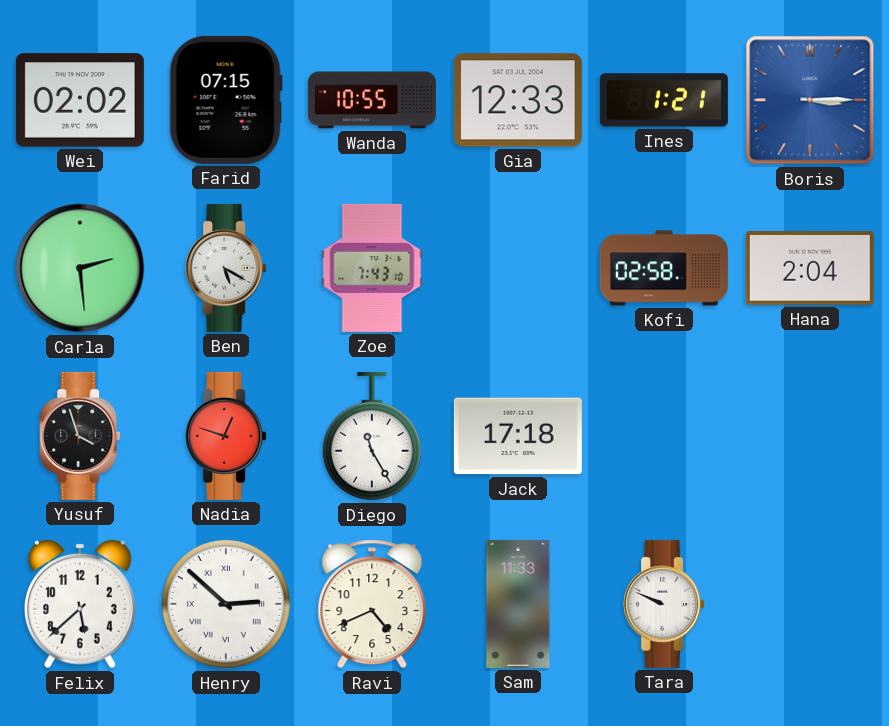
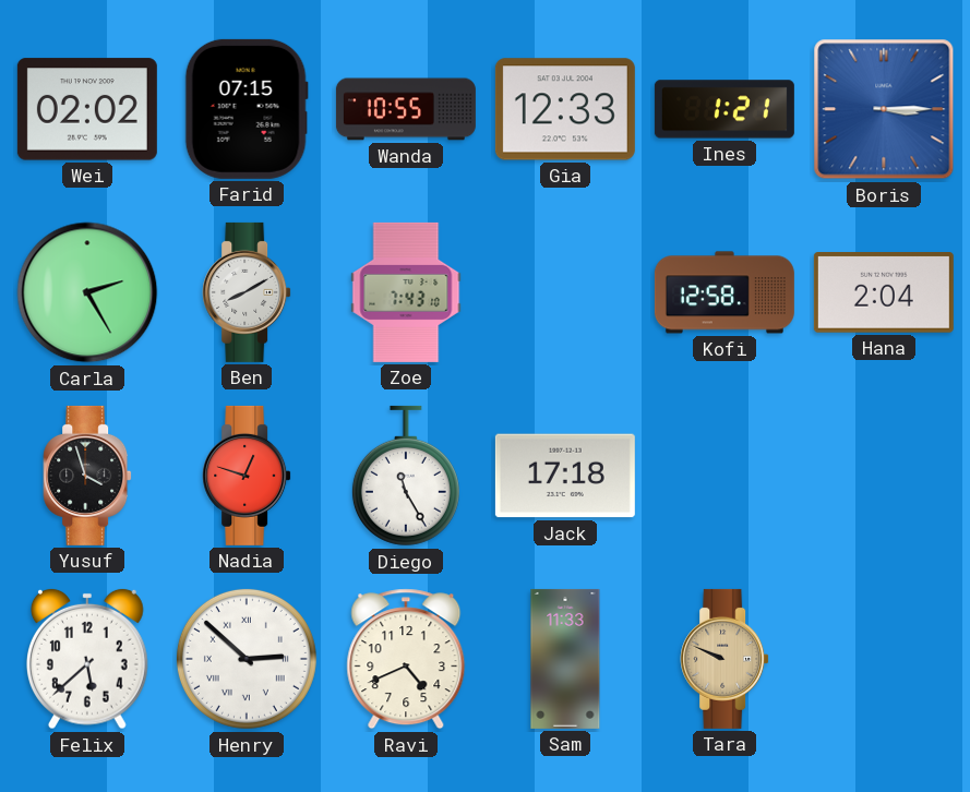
Carla: 2:29 -> 2:25 (87, 292)
Ben: 5:20 -> 8:10 (247, 292)
Kofi: 02:58 -> 12:58 (724, 292)
Tara dial: white -> champagne (724, 659)
